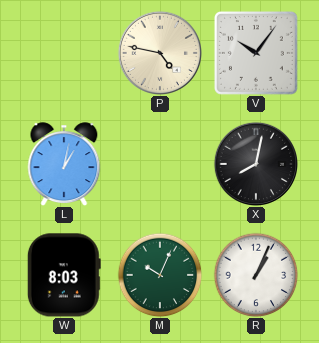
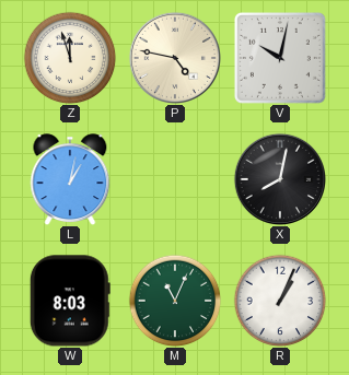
Z: none -> 11:57 (70, 58)
V: 10:06 -> 10:02 (280, 58)
M: 10:04 -> 11:04 (175, 301)
